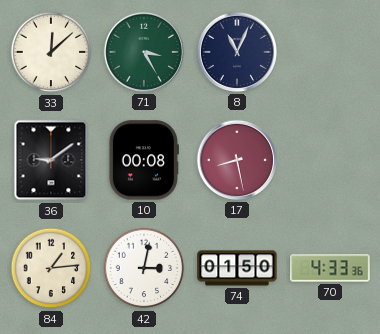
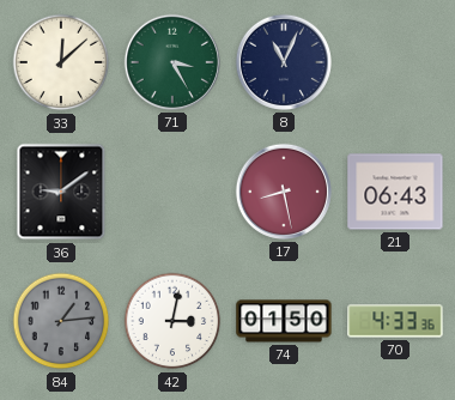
10: 00:08 -> none (144, 160)
21: none -> 06:43 (395, 192)
84 dial: cream -> grey (61, 321)
